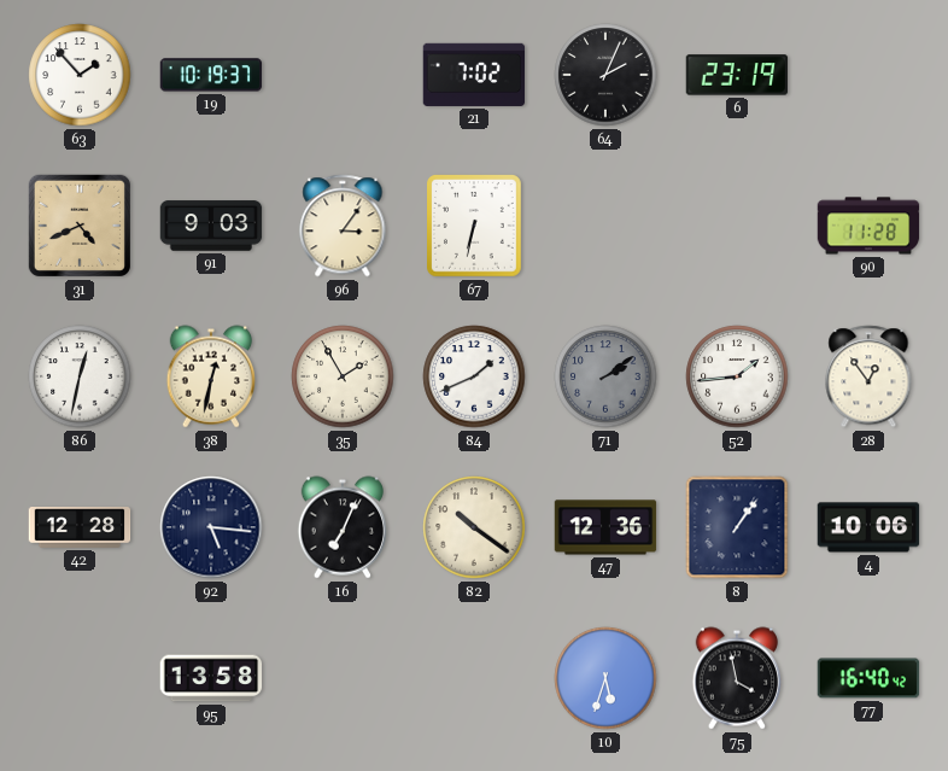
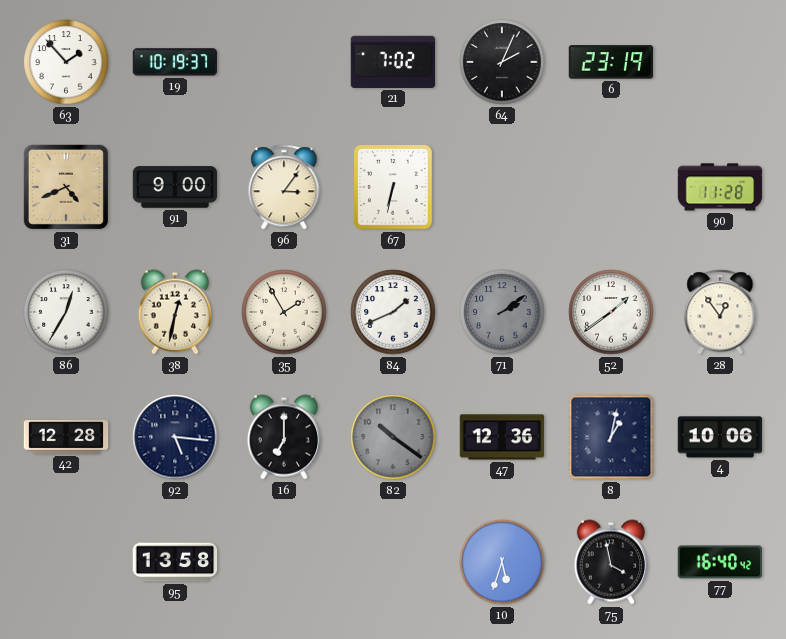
91: 9:03 -> 9:00 (175, 187)
86: 12:32 -> 12:35 (66, 312)
52: 1:44 -> 1:39 (611, 312)
16: 7:04 -> 7:00 (284, 437)
82 dial: cream -> grey (393, 437)
8: 1:06 -> 1:02 (611, 437)
